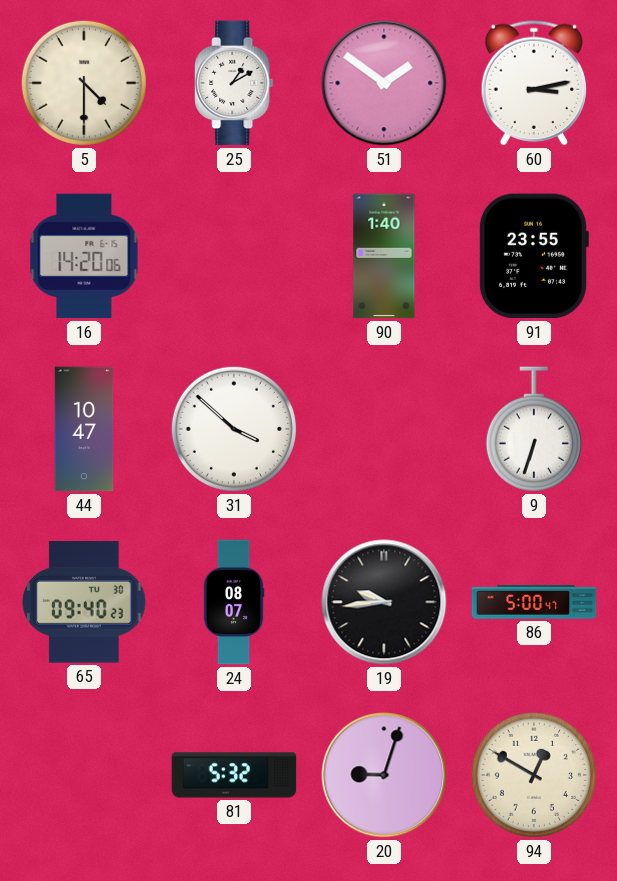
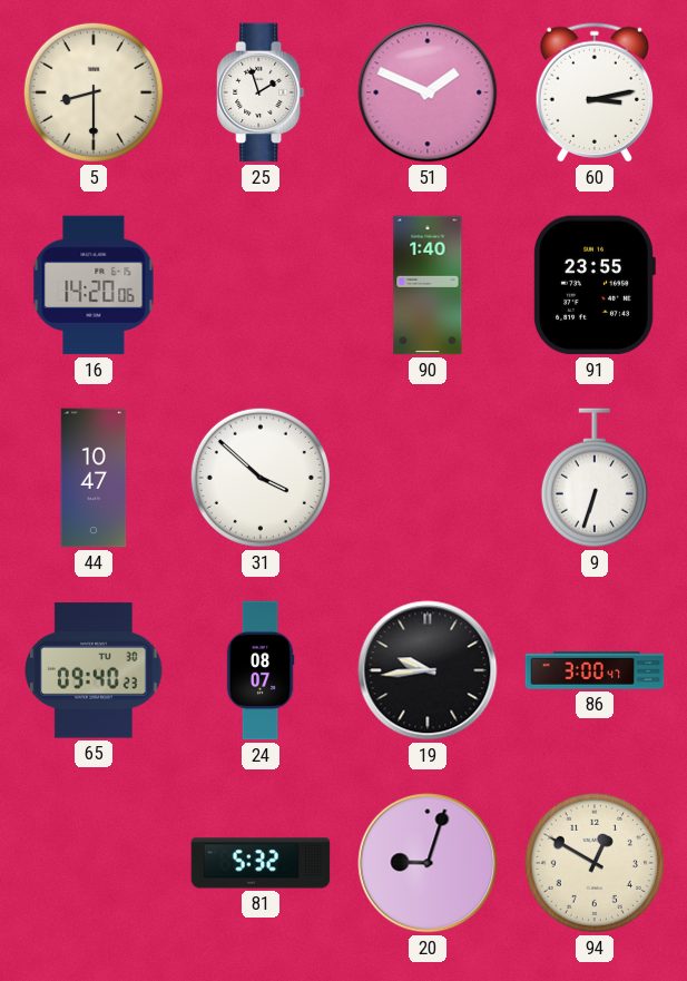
5: 4:30 -> 8:30 (94, 92)
25: 1:10 -> 1:57 (261, 92)
51: 1:51 -> 1:49 (428, 92)
86: 5:00 -> 3:00 (595, 670)
